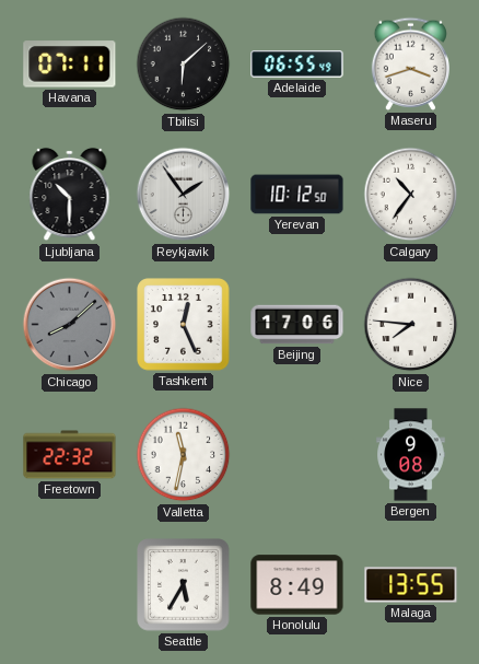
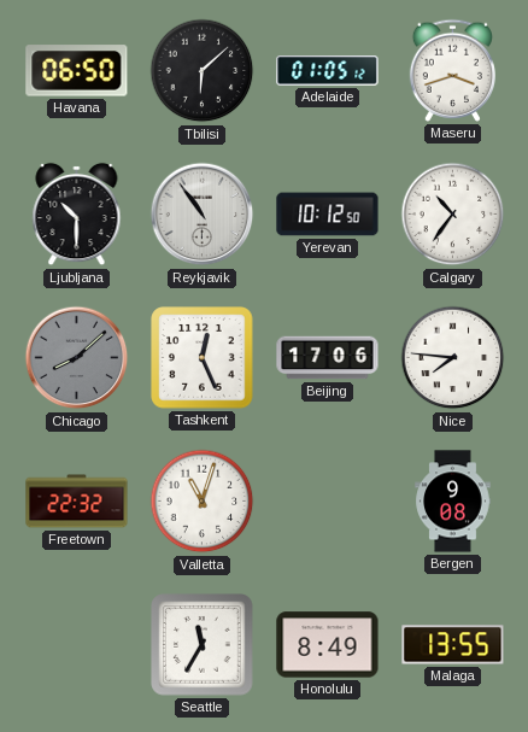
Havana: 07:11 -> 06:50 (77, 71)
Adelaide: 06:55 -> 01:05 (328, 71)
Reykjavik: 1:54 -> 10:54 (203, 215)
Valletta: 11:32 -> 11:03 (203, 502)
Seattle: 5:35 -> 11:35 (203, 645)
